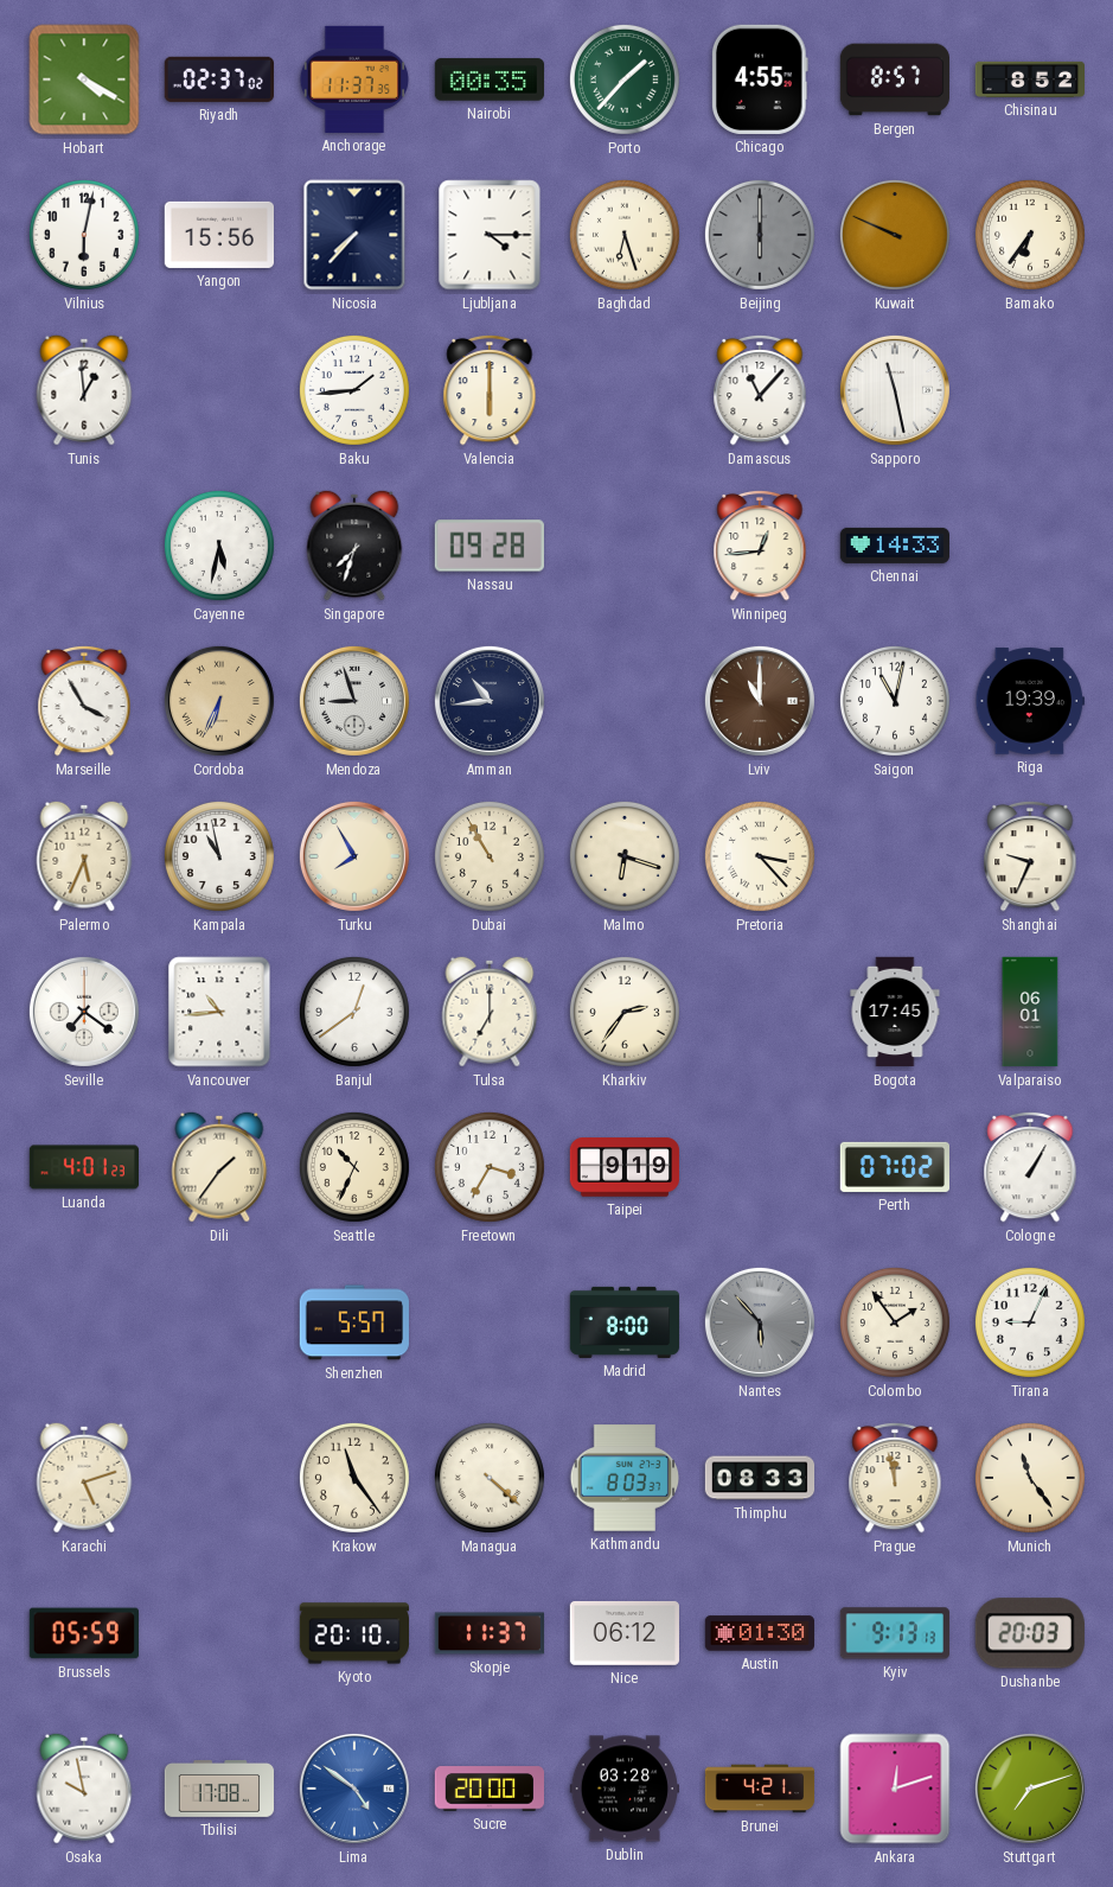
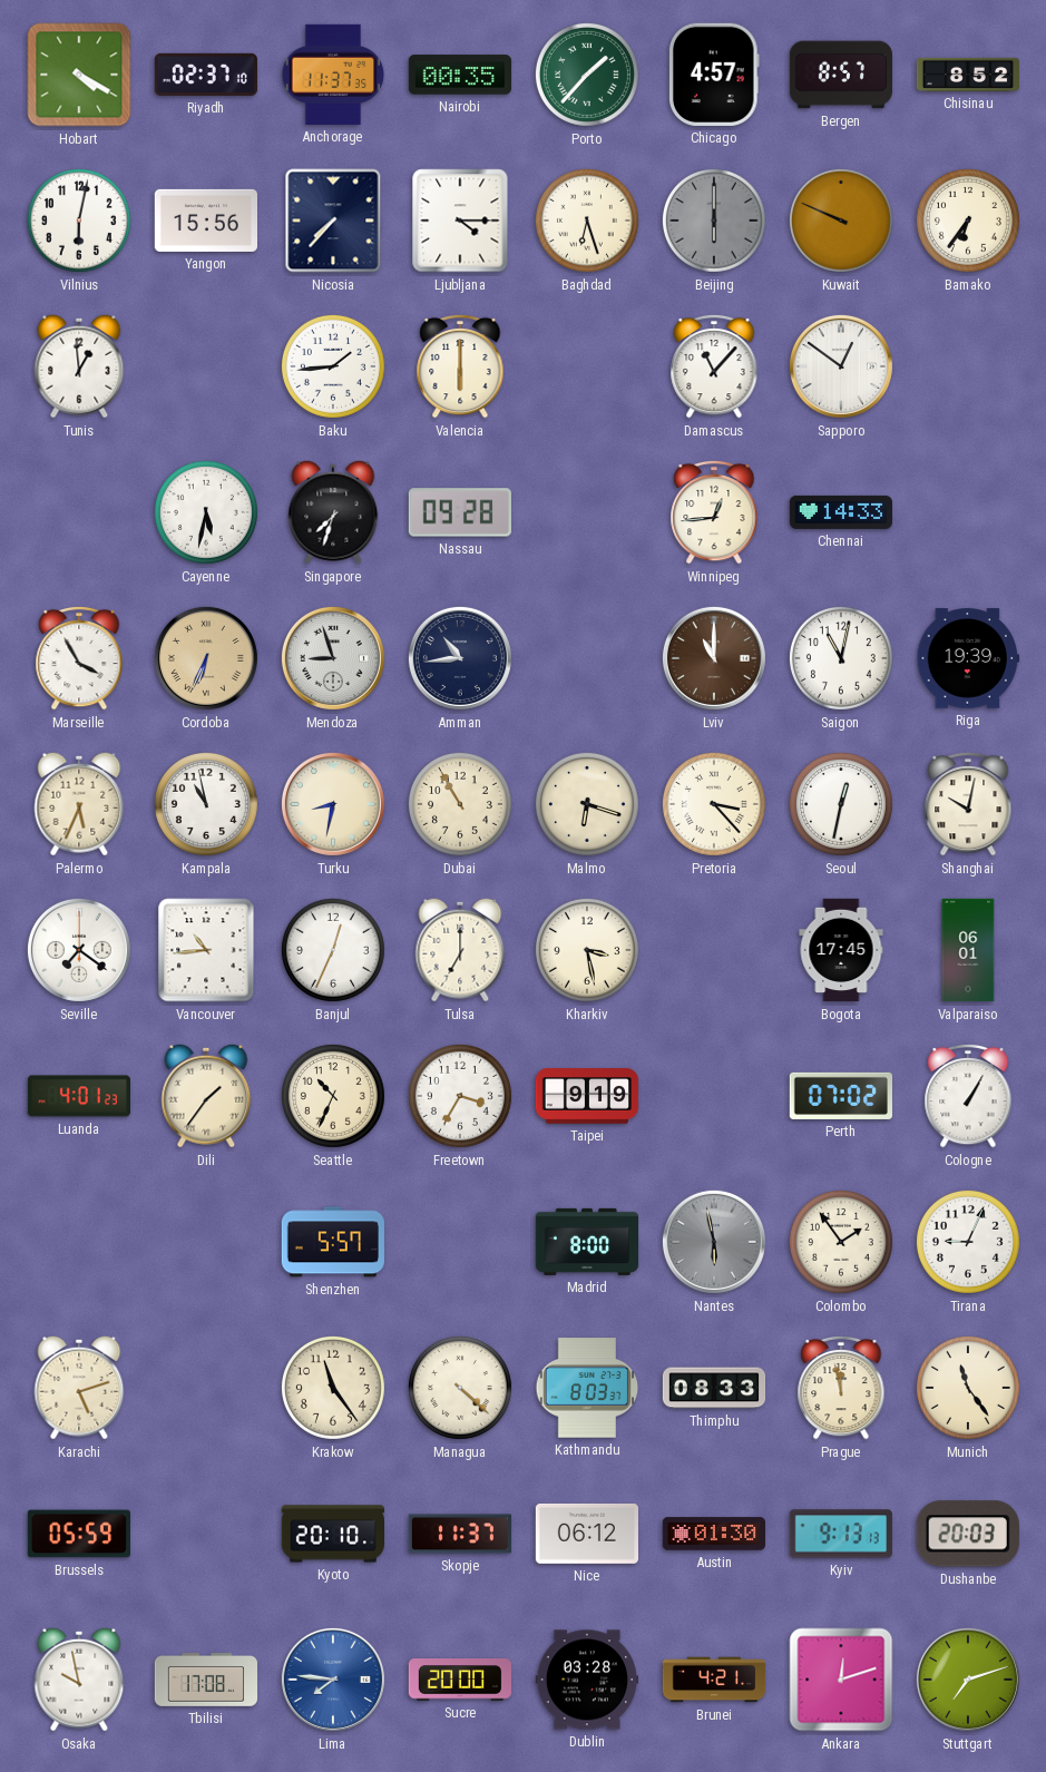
Riyadh: 02:37:02 -> 02:37:10 (206, 75)
Chicago: 4:55 -> 4:57 (714, 75)
Sapporo: 11:28 -> 12:51 (841, 366)
Turku: 7:55 -> 8:32 (333, 804)
Seoul: none -> 12:32 (841, 804)
Shanghai: 9:34 -> 10:02 (968, 804)
Banjul: 12:39 -> 12:34 (333, 950)
Kharkiv: 2:36 -> 3:28 (587, 950)
Nantes: 5:53 -> 5:58 (714, 1242)
Lima: 4:51 -> 7:46 (333, 1680)
